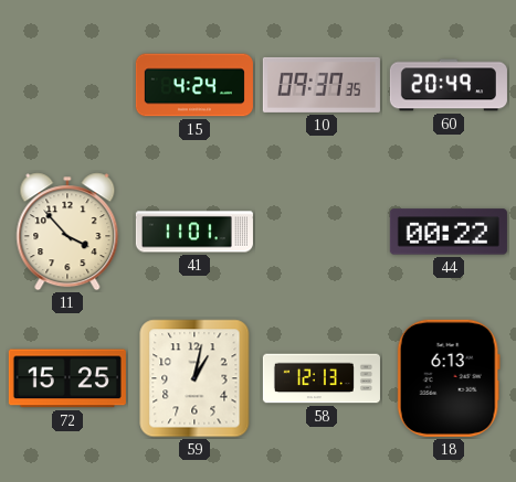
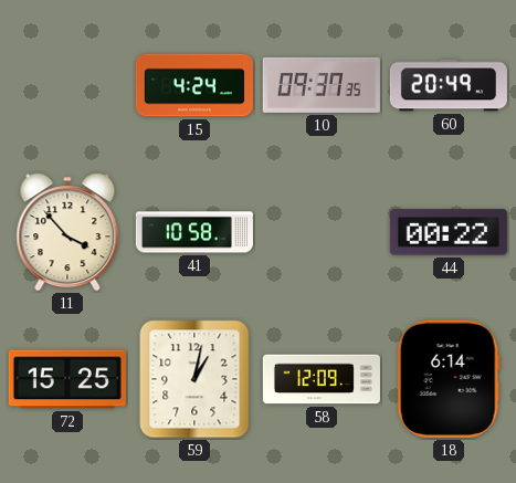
41: 11:01 -> 10:58 (194, 232)
58: 12:13 -> 12:09 (322, 379)
18: 6:13 -> 6:14 (449, 379)
